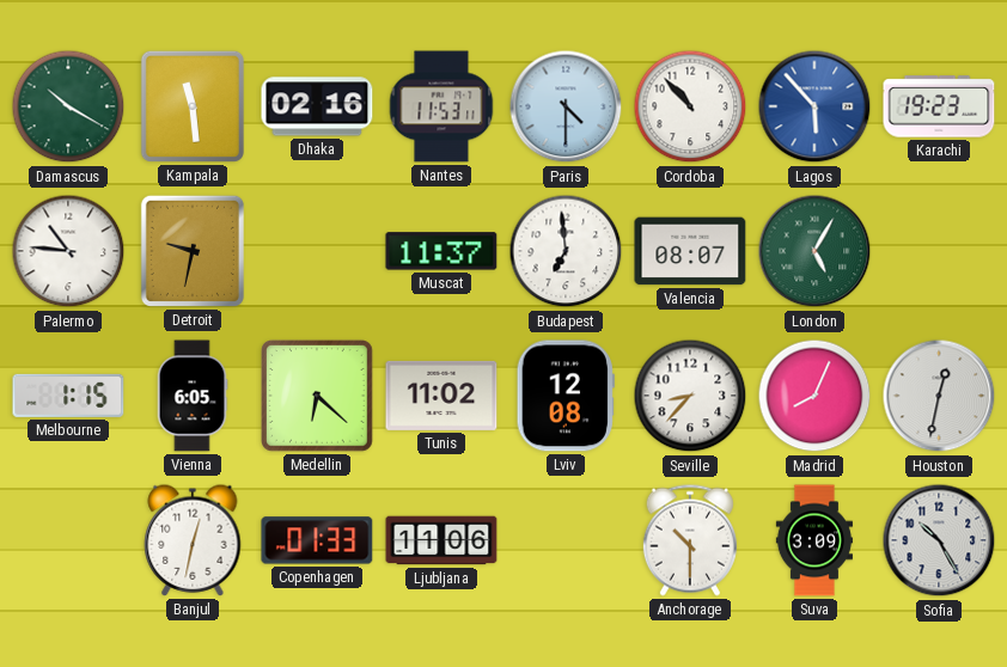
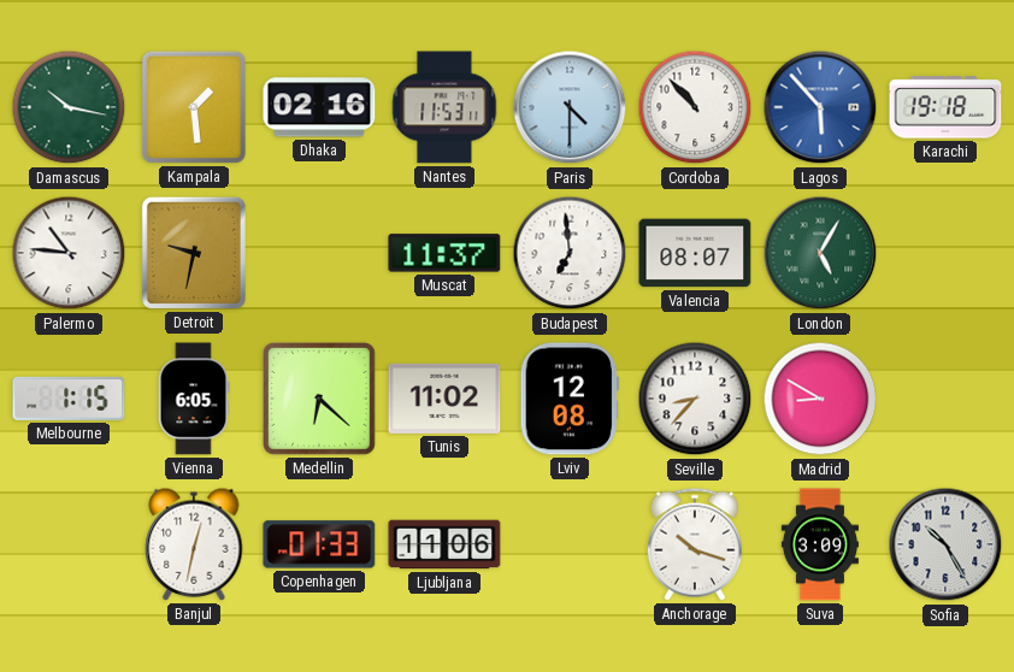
Damascus: 10:20 -> 10:17 (69, 107)
Kampala: 11:29 -> 1:29 (194, 107)
Karachi: 19:23 -> 19:18 (945, 107)
Madrid: 8:04 -> 8:50 (820, 399)
Houston: 12:32 -> none (939, 396)
Anchorage: 10:30 -> 10:18 (695, 544)
